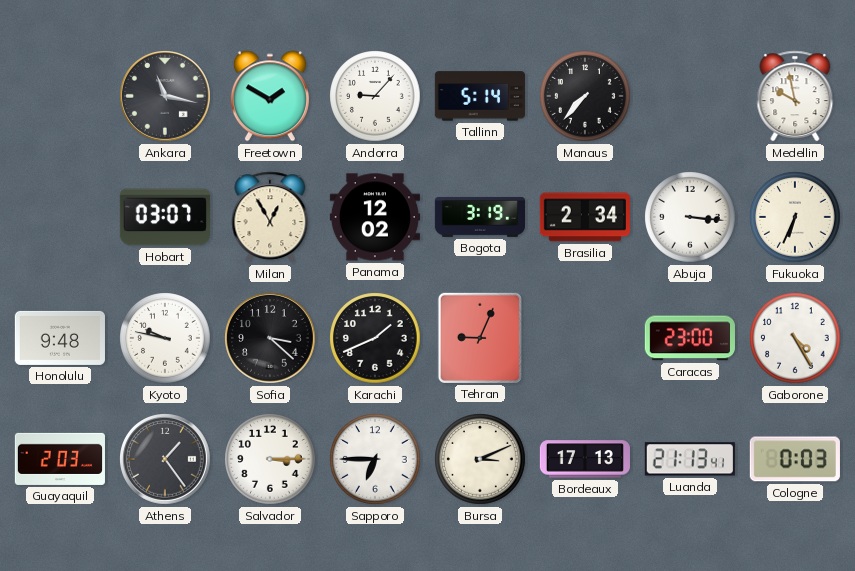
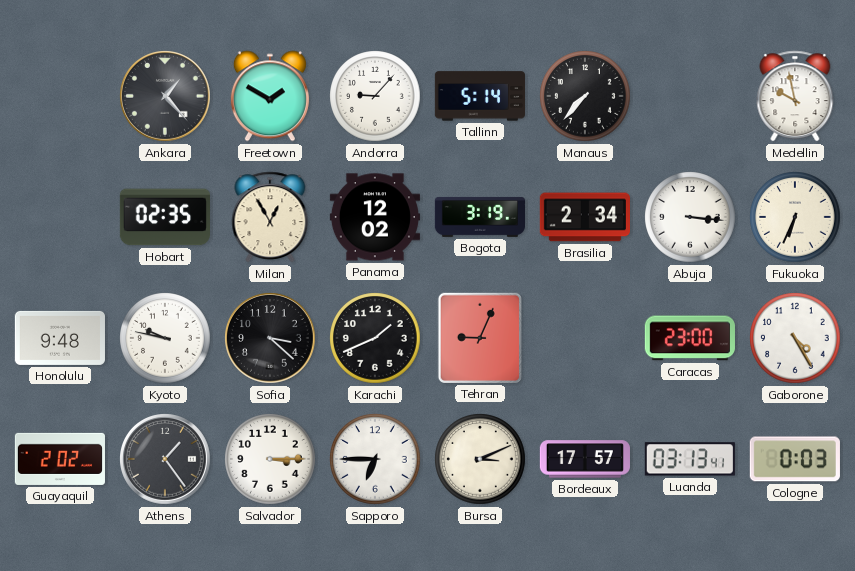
Ankara: 11:17 -> 1:23 (166, 97)
Hobart: 03:07 -> 02:35 (165, 217)
Guayaquil: 2:03 -> 2:02 (60, 459)
Bordeaux: 17:13 -> 17:57 (585, 459)
Luanda: 21:13 -> 03:13 (690, 459)
